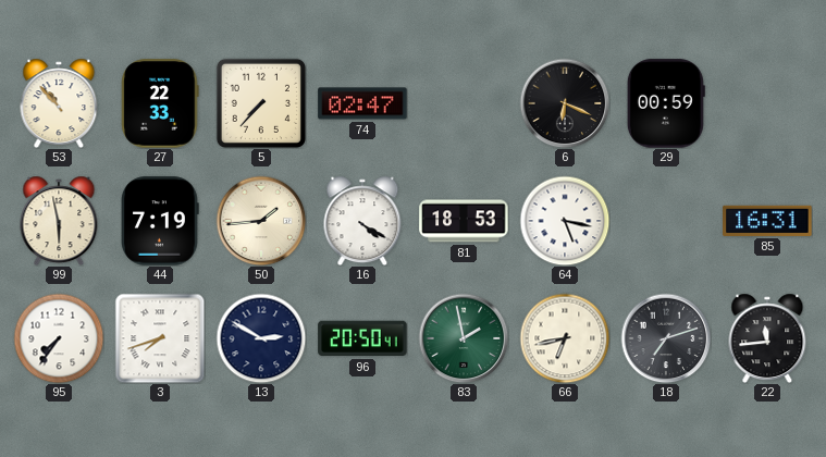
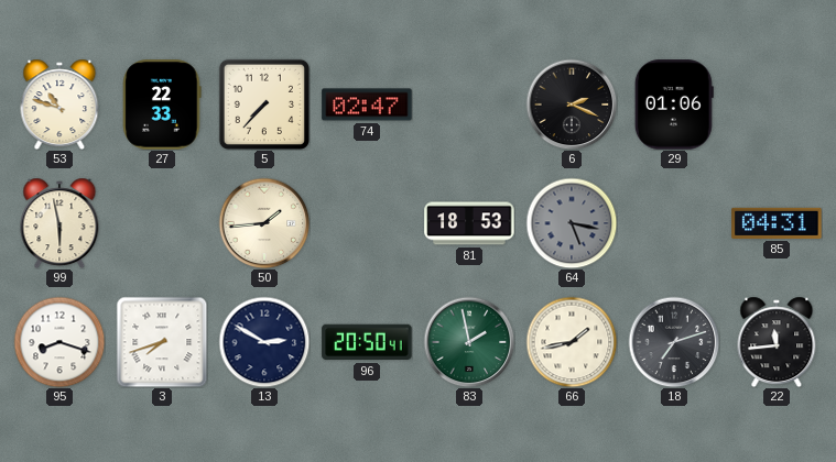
53: 10:53 -> 10:48 (59, 105)
6: 6:19 -> 2:19 (572, 105)
29: 00:59 -> 01:06 (674, 105)
44: 7:19 -> none (161, 221)
16: 4:20 -> none (362, 221)
64 dial: white -> grey (572, 223)
85: 16:31 -> 04:31 (777, 223)
95: 7:36 -> 8:18 (59, 342)
66: 6:43 -> 1:43 (572, 342)
